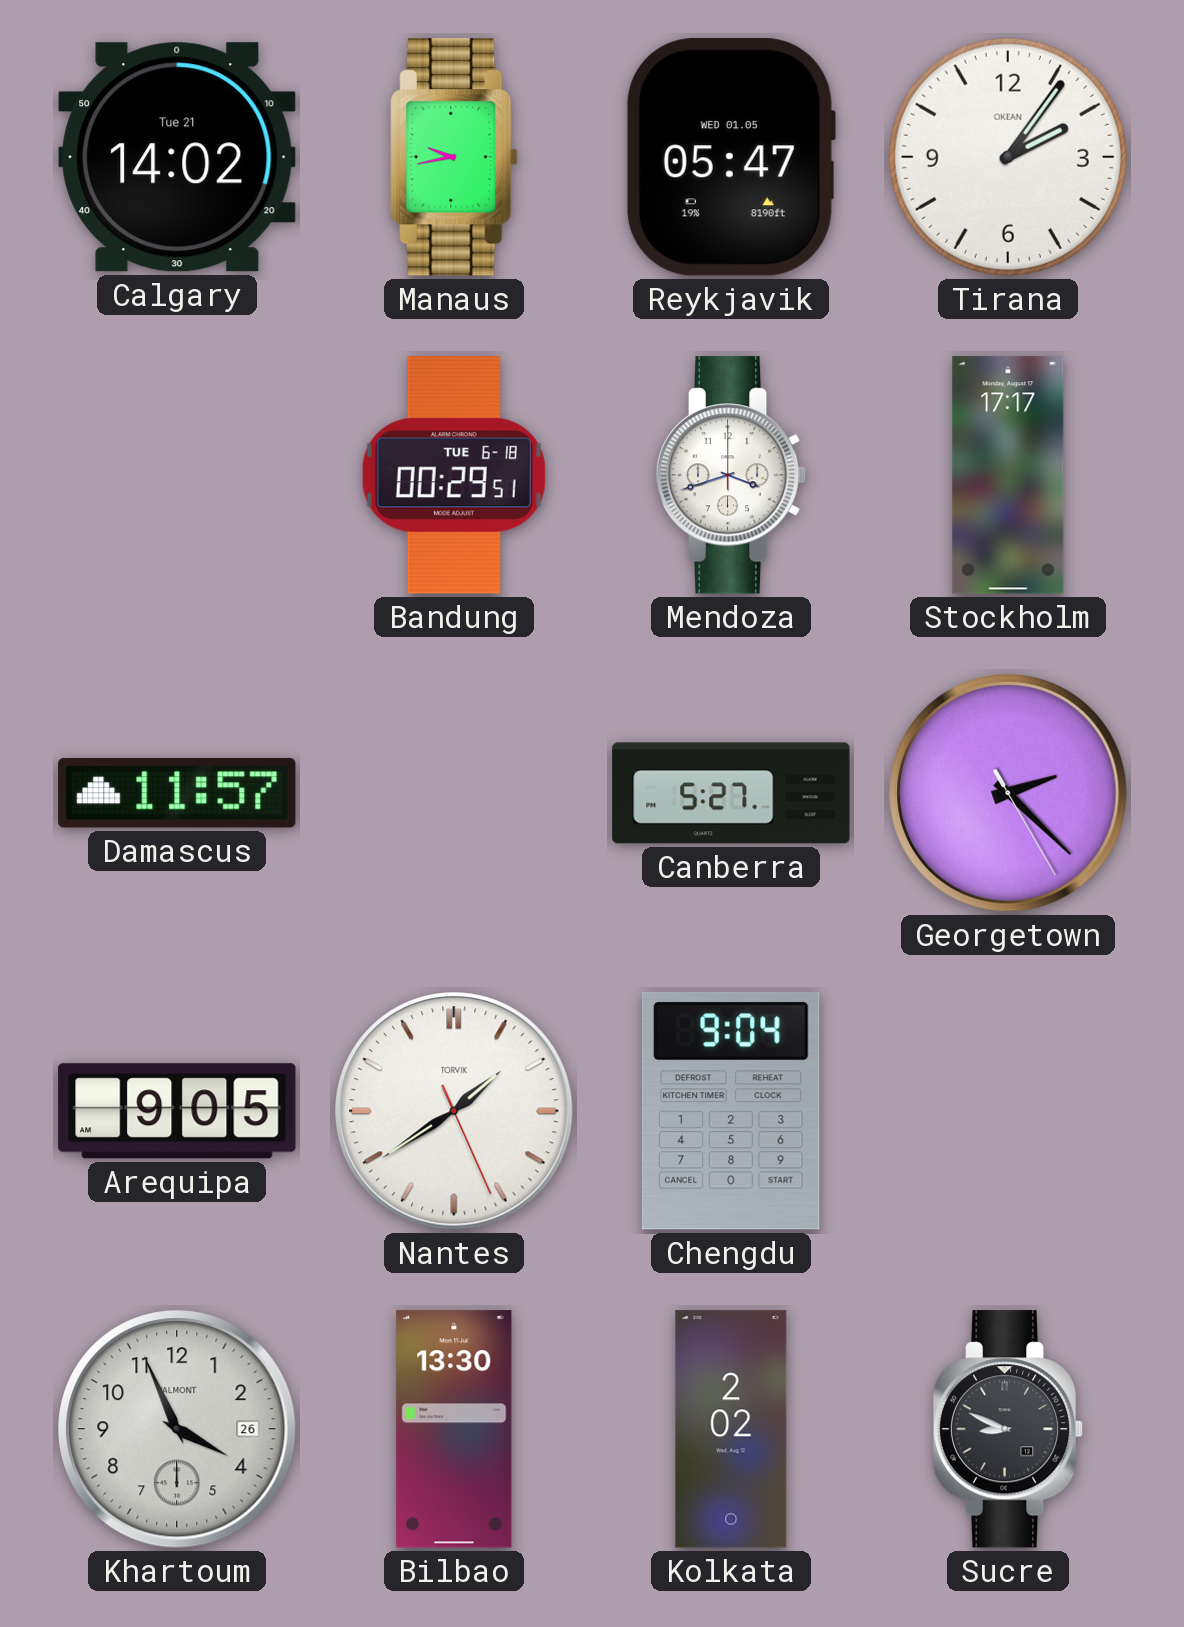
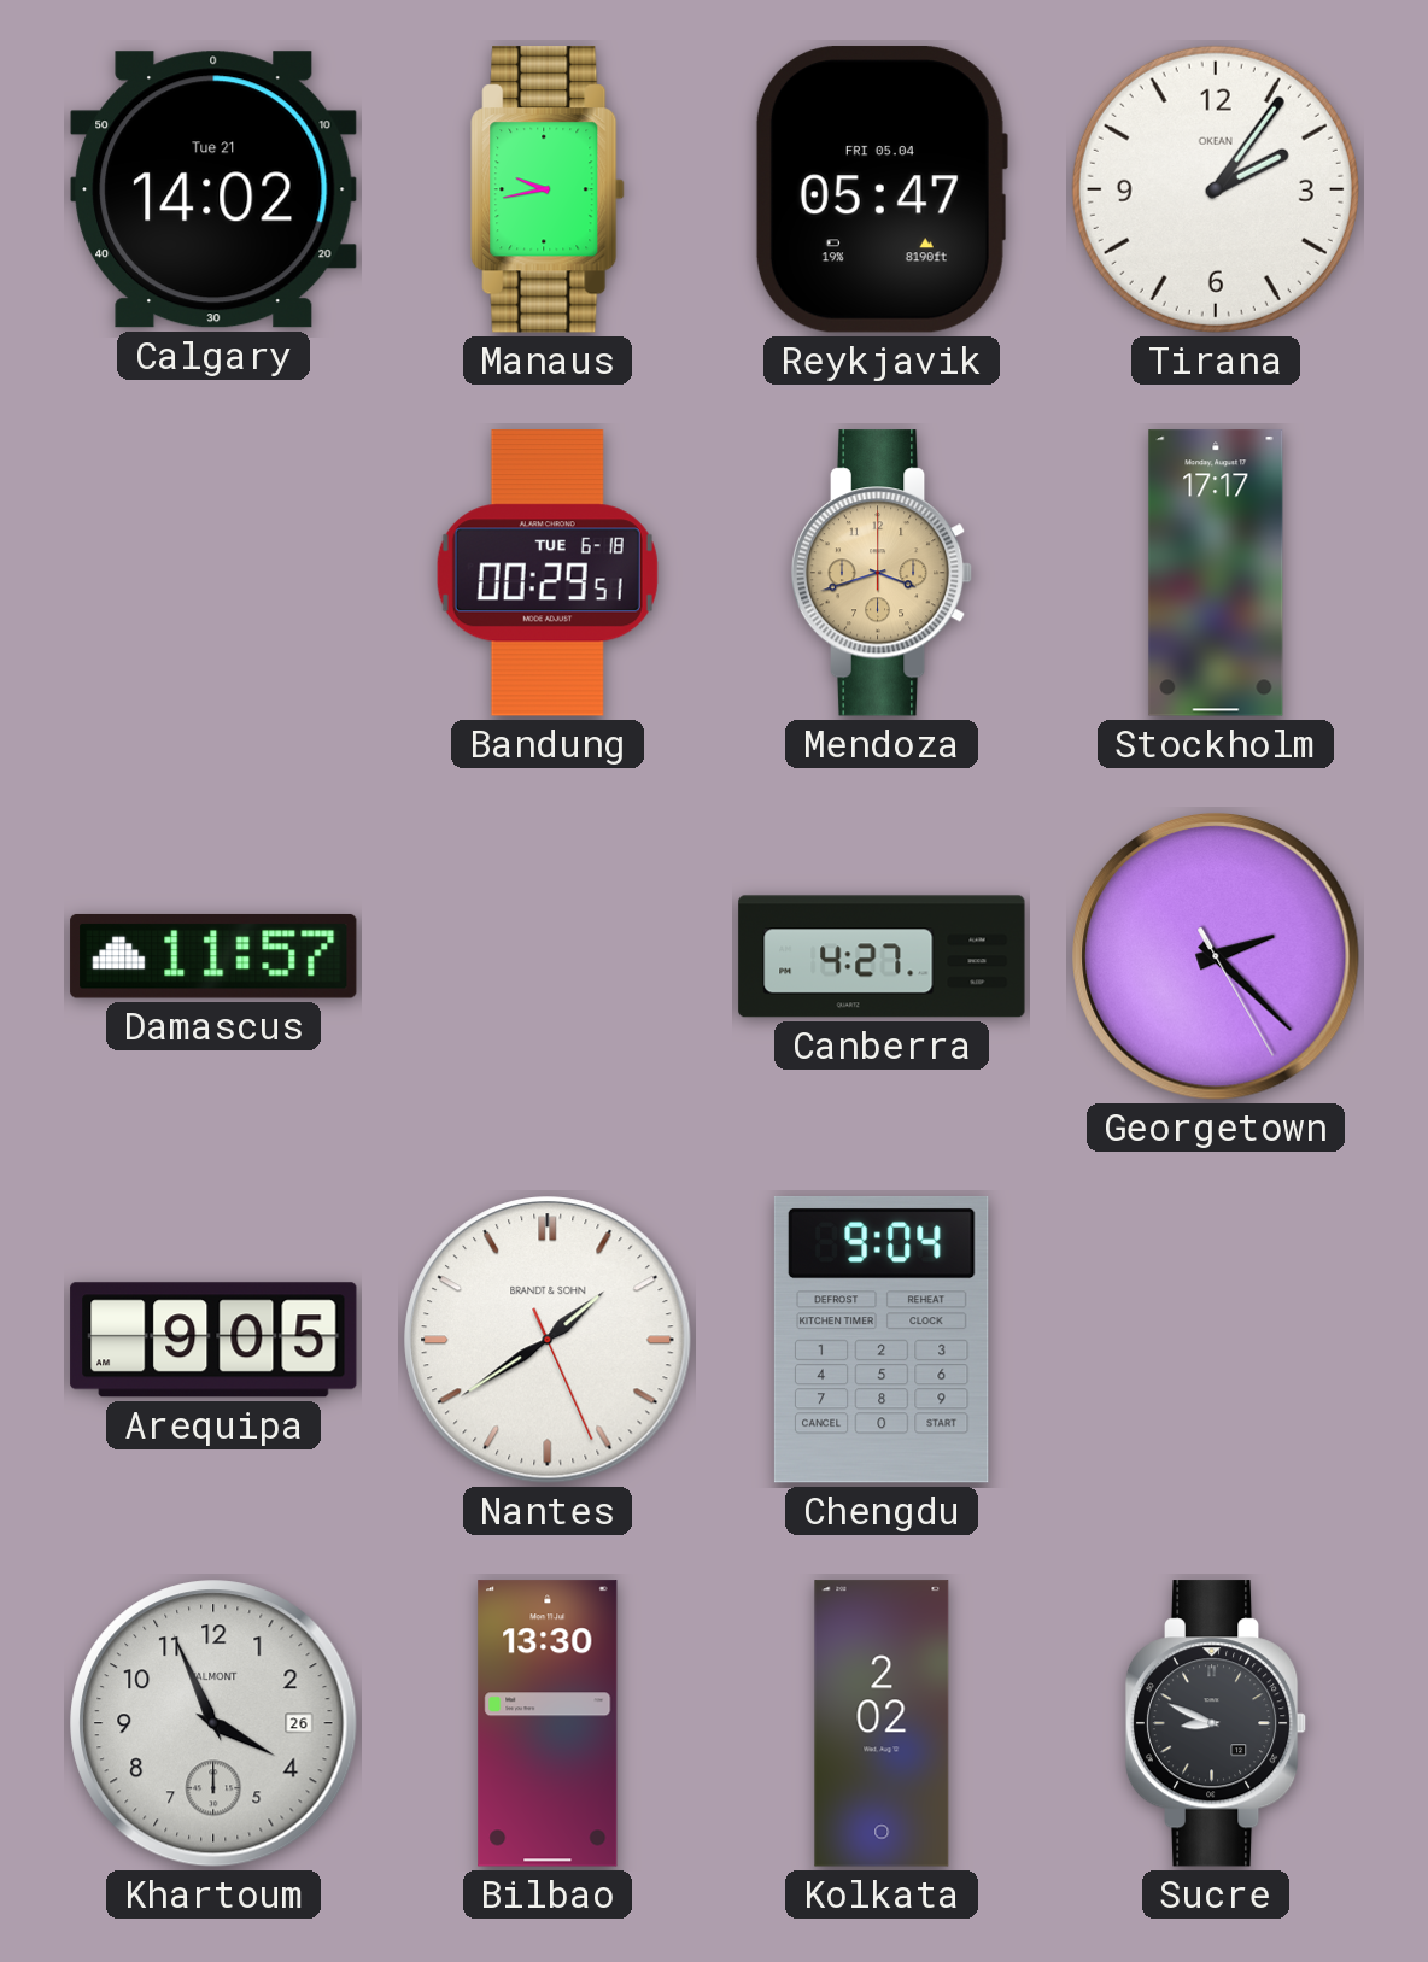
Reykjavik date: WED 01.05 -> FRI 05.04 (880, 189)
Mendoza dial: white -> champagne (882, 573)
Canberra: 5:27 -> 4:27 (882, 956)
Nantes brand: TORVIK -> BRANDT & SOHN (548, 1340)
